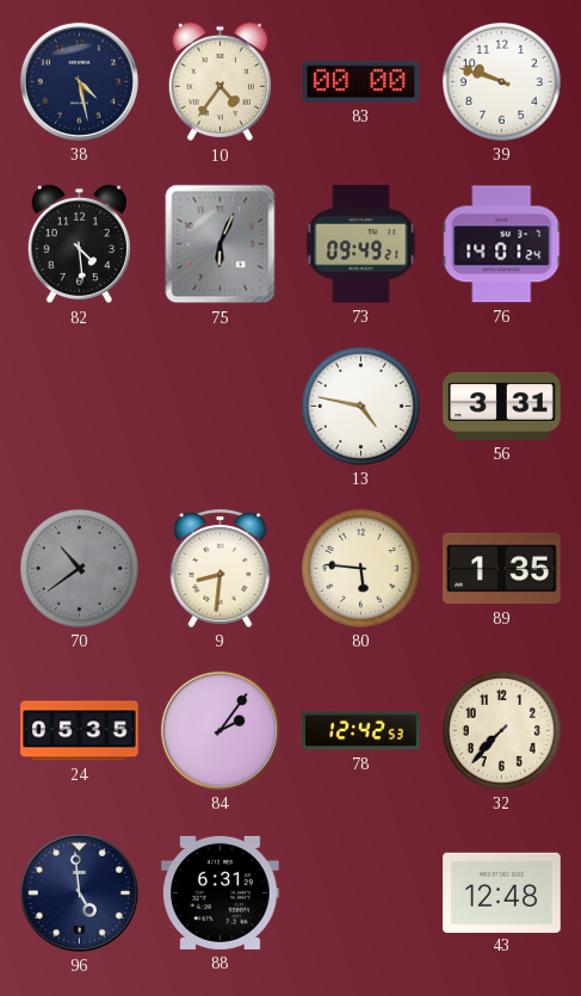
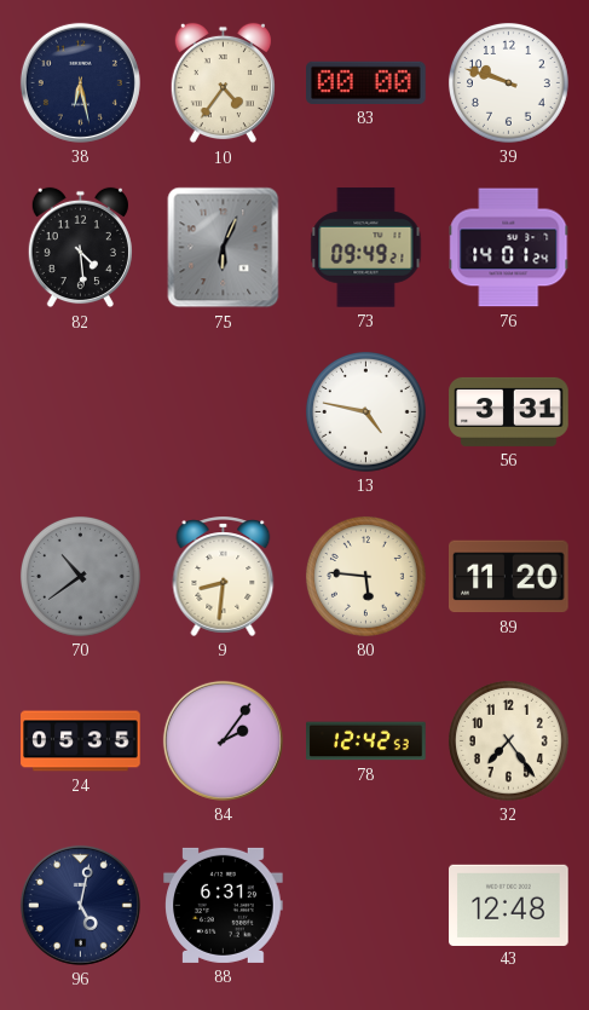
38: 4:28 -> 6:28 (80, 82)
89: 1:35 -> 11:20 (509, 577)
32: 7:37 -> 7:24 (508, 740)
96: 4:59 -> 5:02 (80, 905)
